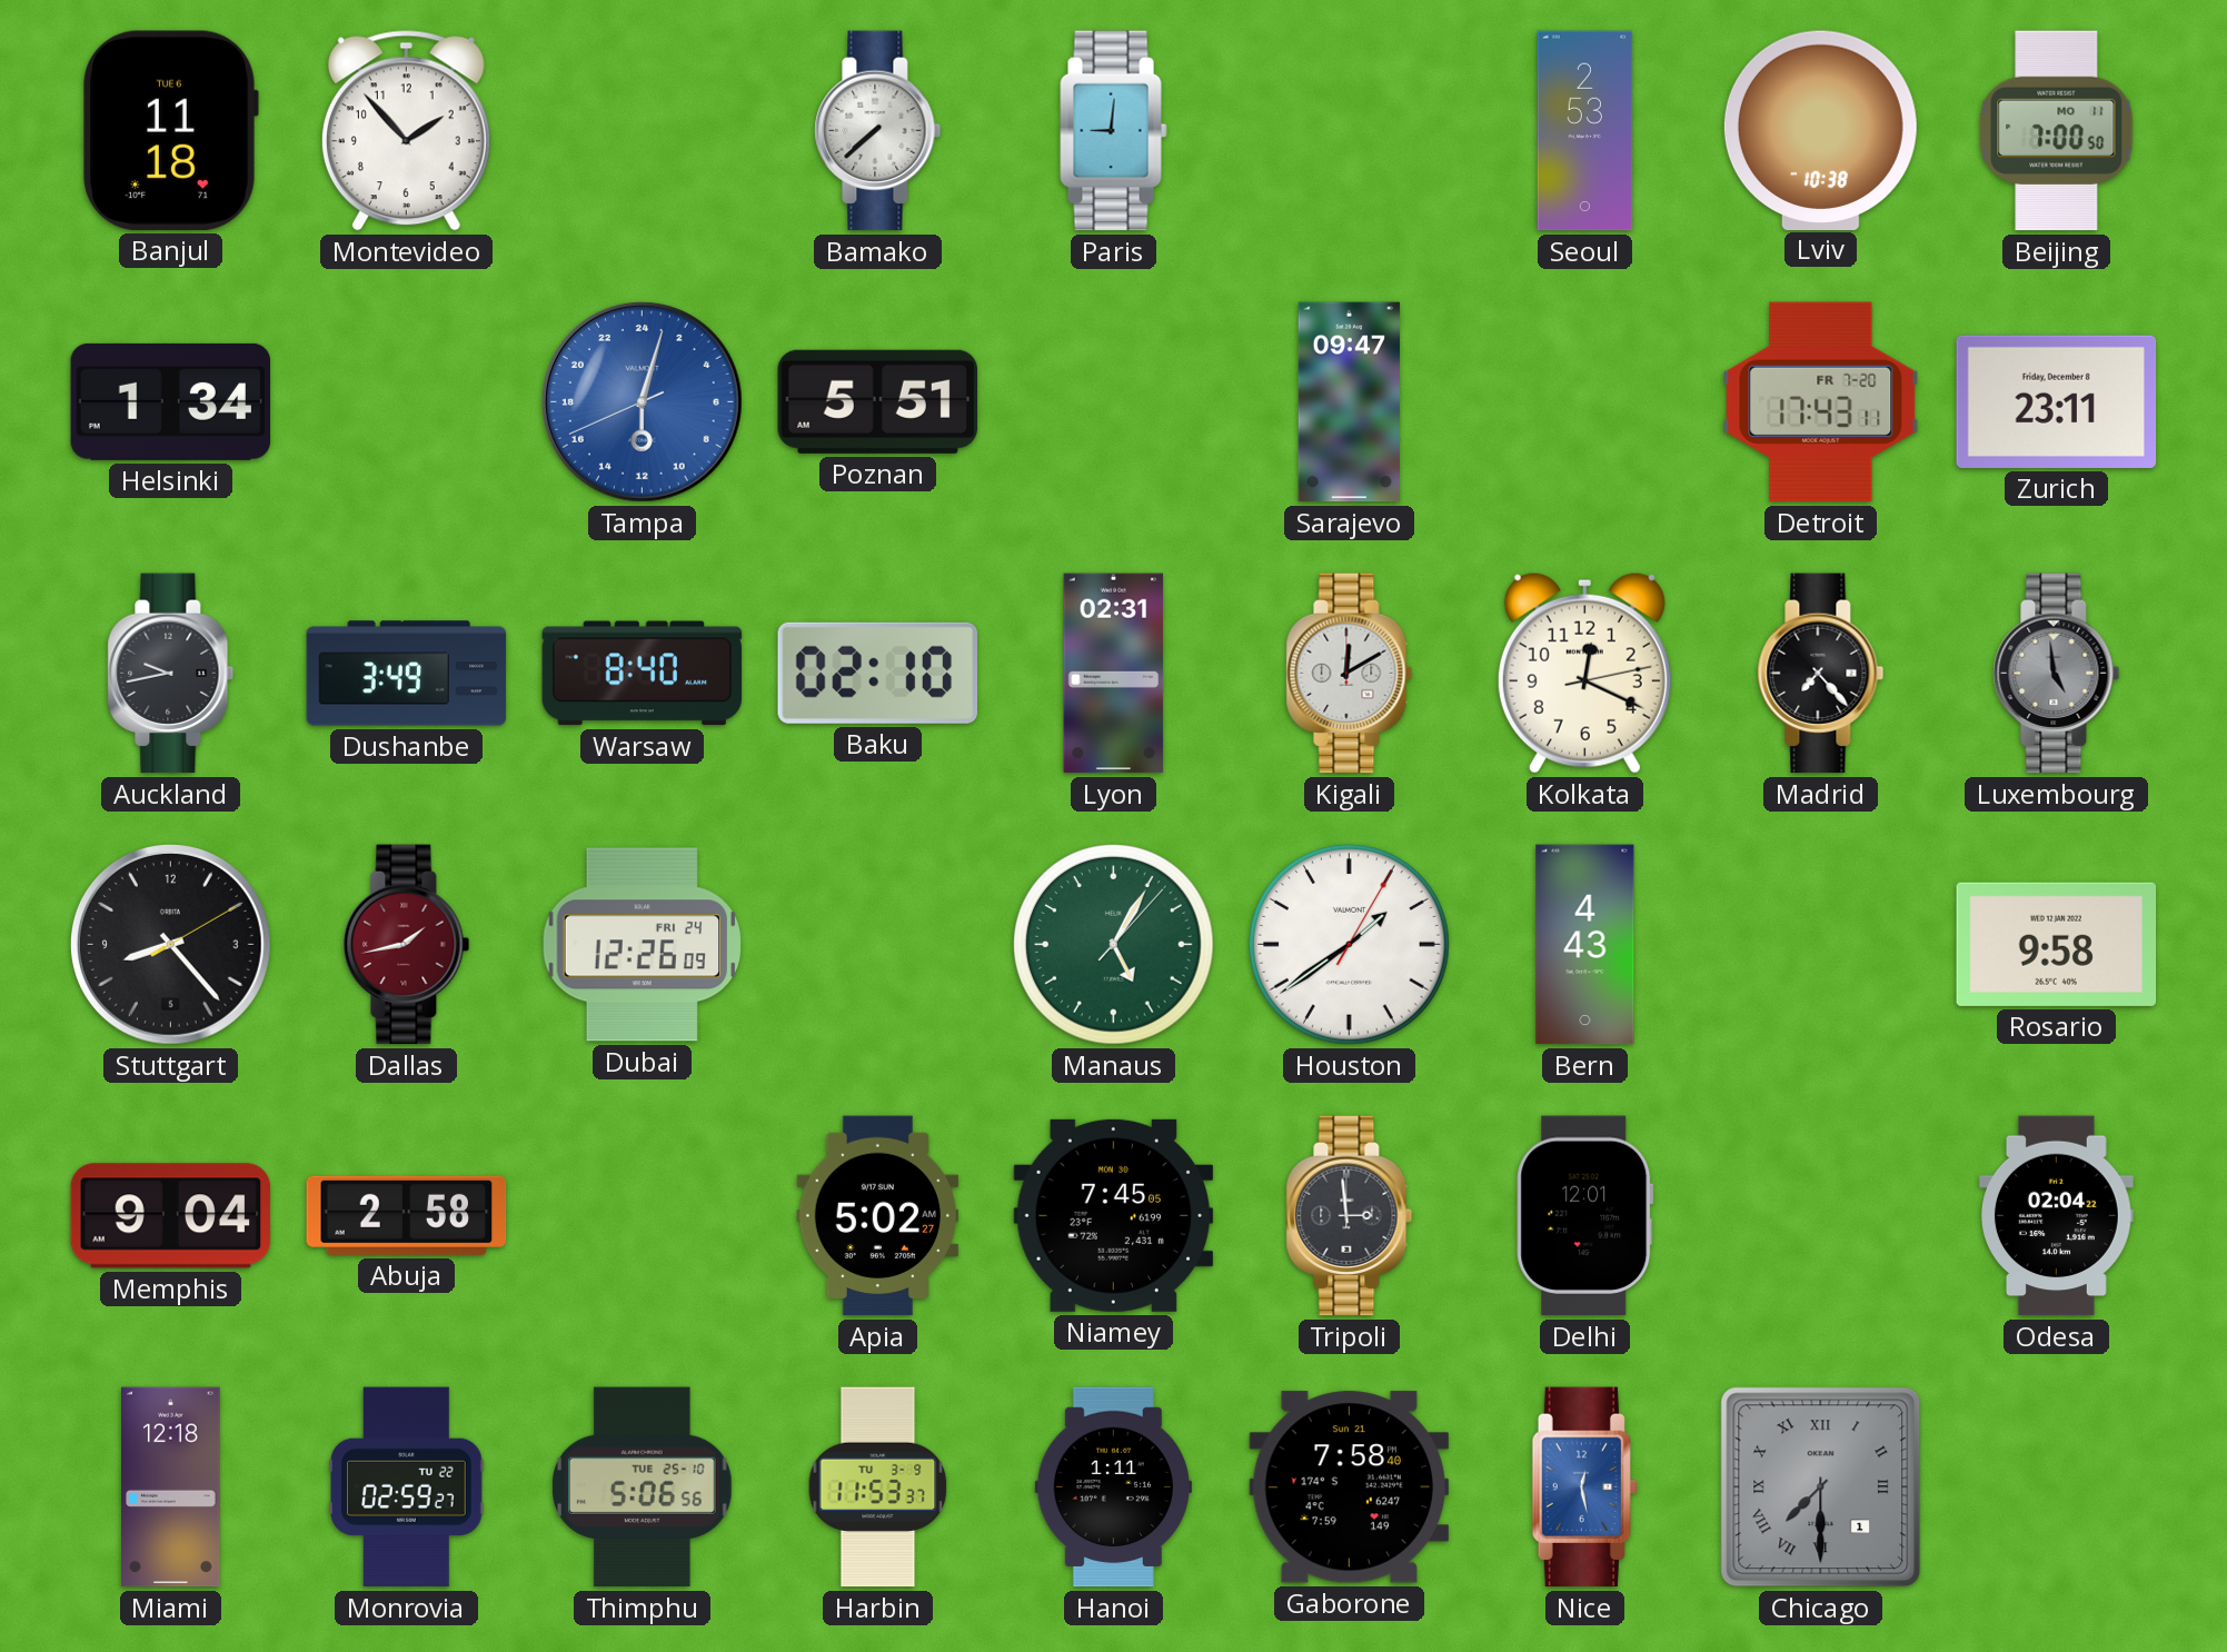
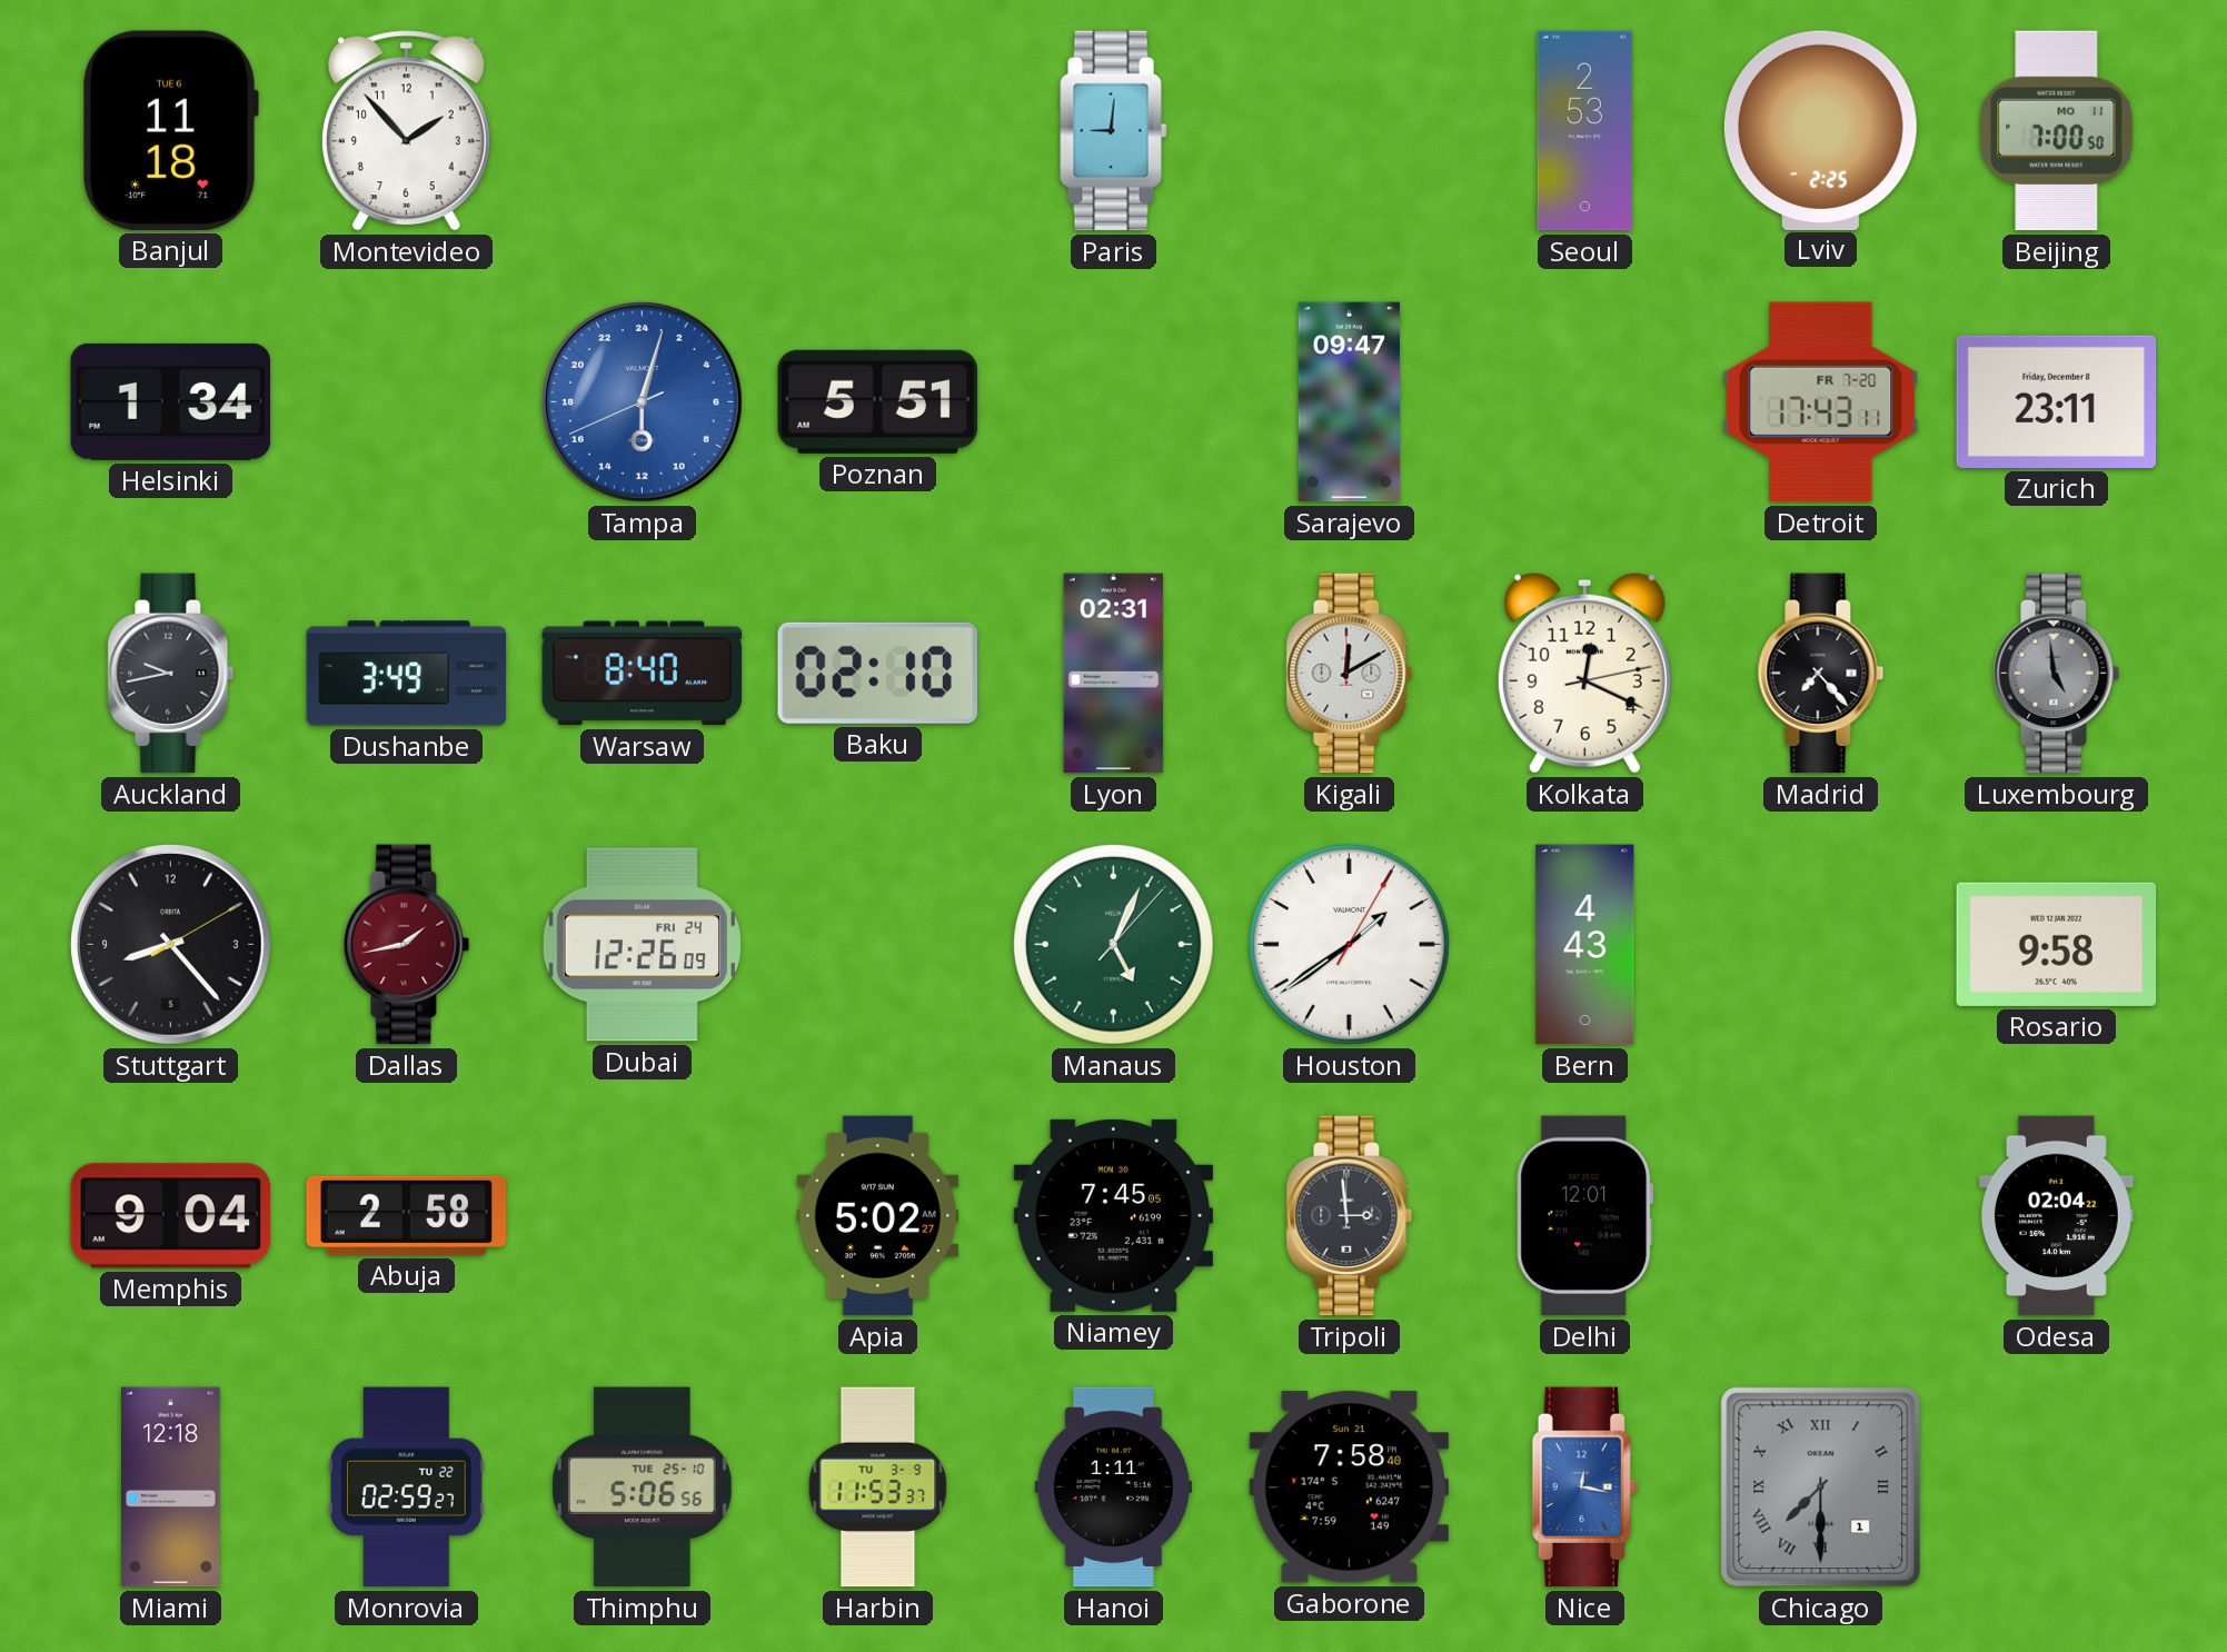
Bamako: 7:38 -> none (878, 131)
Lviv: 10:38 -> 2:25 (1820, 130)
Manaus: 5:05 -> 5:04 (1114, 945)
Nice: 12:28 -> 12:17 (1584, 1487)
